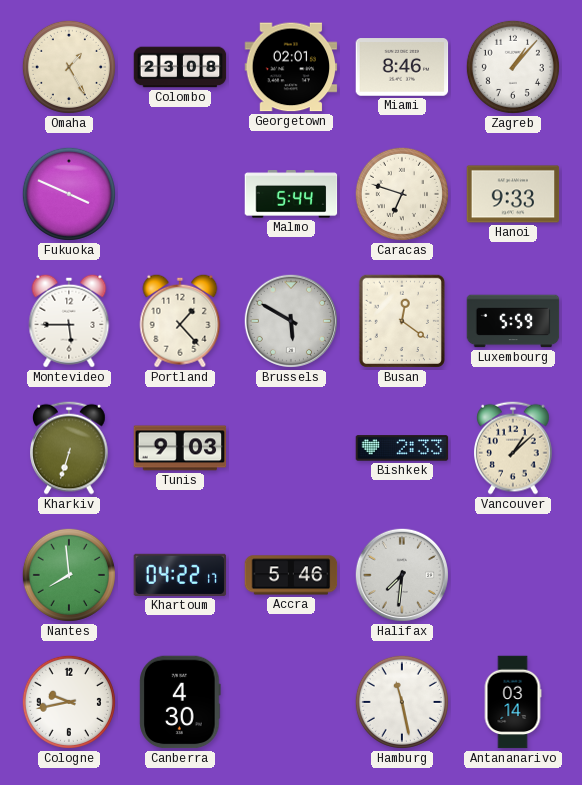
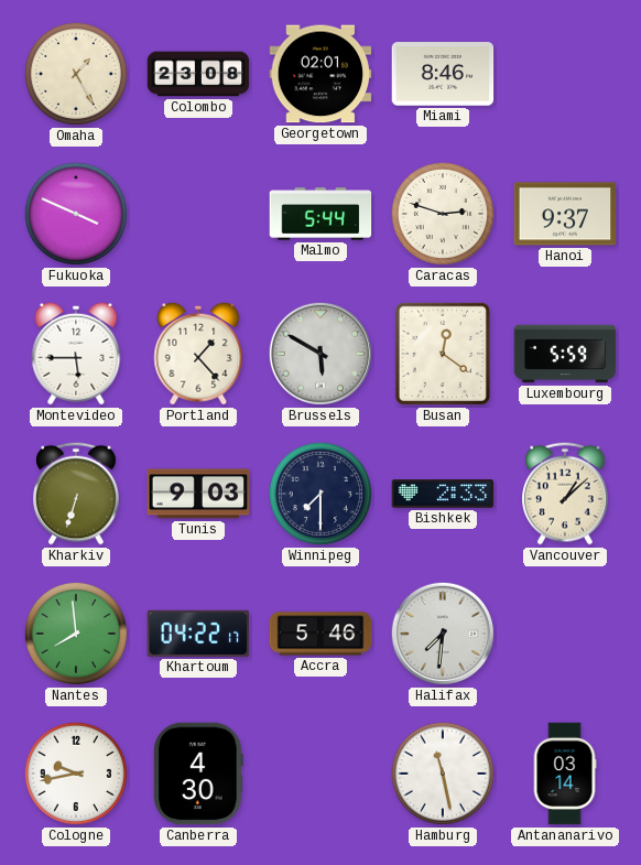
Zagreb: 1:07 -> none (513, 67)
Caracas: 6:48 -> 2:48 (443, 214)
Hanoi: 9:33 -> 9:37 (565, 214)
Winnipeg: none -> 7:30 (320, 494)
